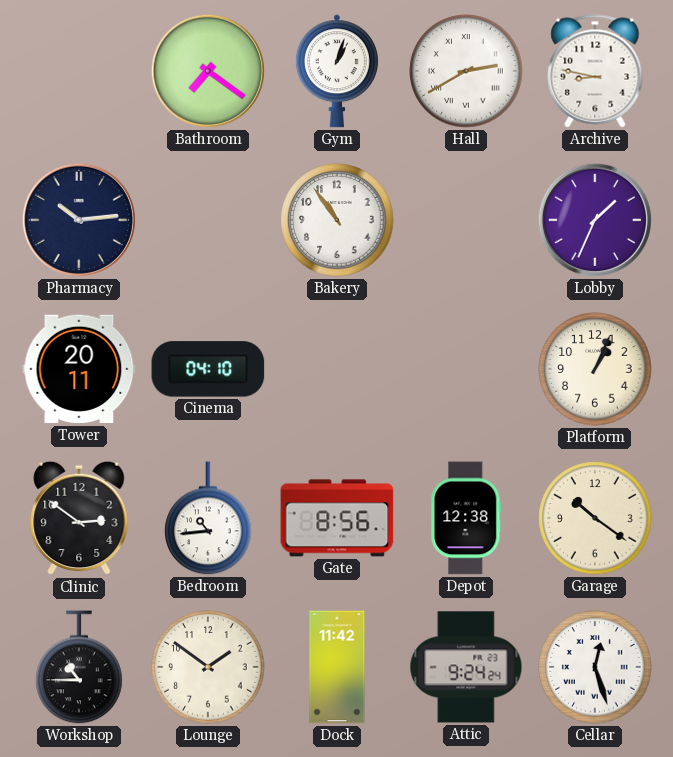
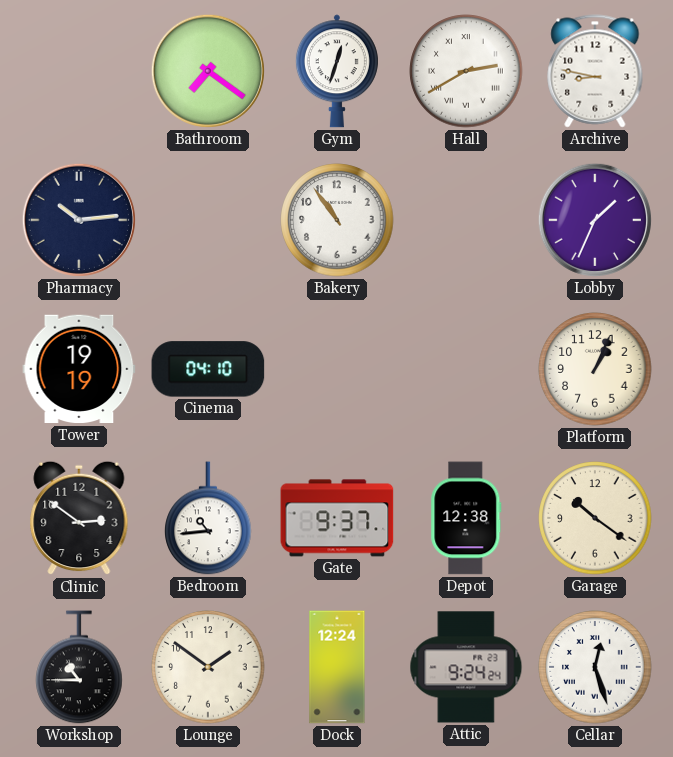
Gym: 1:03 -> 12:33 (337, 71)
Tower: 20:11 -> 19:19 (79, 369)
Gate: 8:56 -> 9:37 (337, 518)
Dock: 11:42 -> 12:24 (337, 667)
